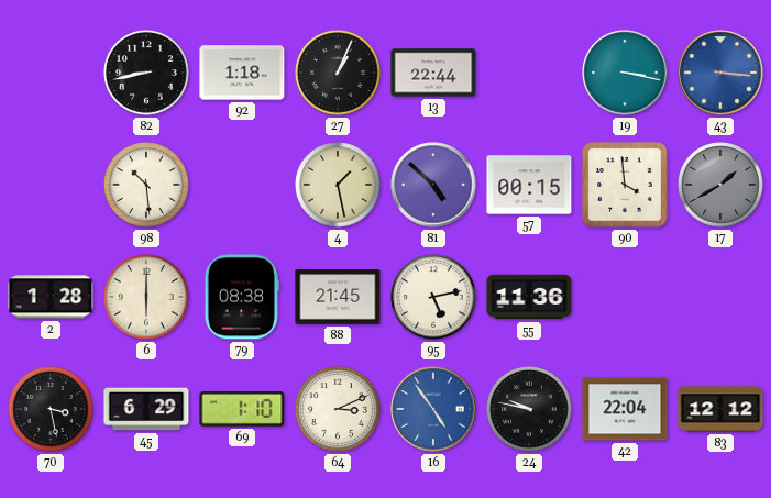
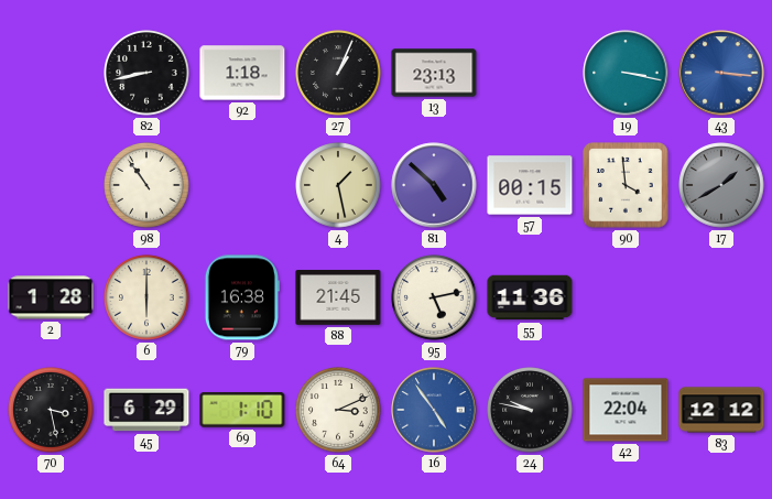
13: 22:44 -> 23:13 (434, 73)
98: 10:29 -> 10:54 (146, 185)
79: 08:38 -> 16:38 (242, 297)
